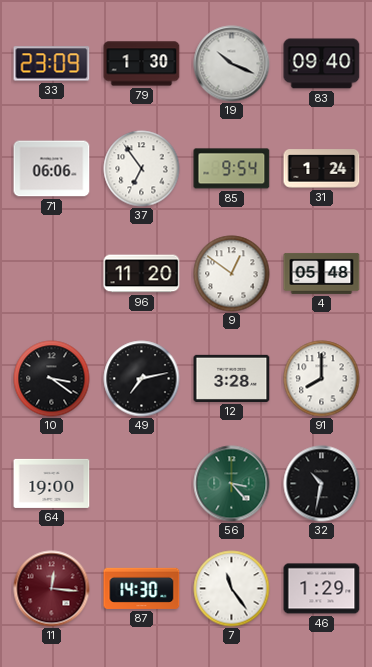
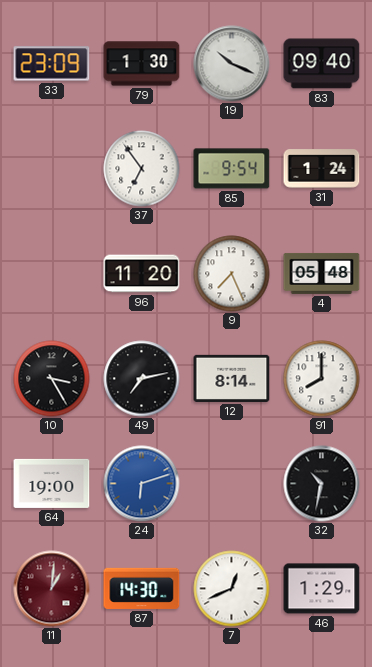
71: 06:06 -> none (52, 169)
9: 12:51 -> 7:26 (232, 274)
10: 3:21 -> 3:25 (52, 379)
12: 3:28 -> 8:14 (232, 378)
24: none -> 6:12 (142, 484)
56: 3:23 -> none (232, 484)
11: 12:16 -> 1:01 (52, 589)
7: 11:24 -> 12:41 (232, 589)
